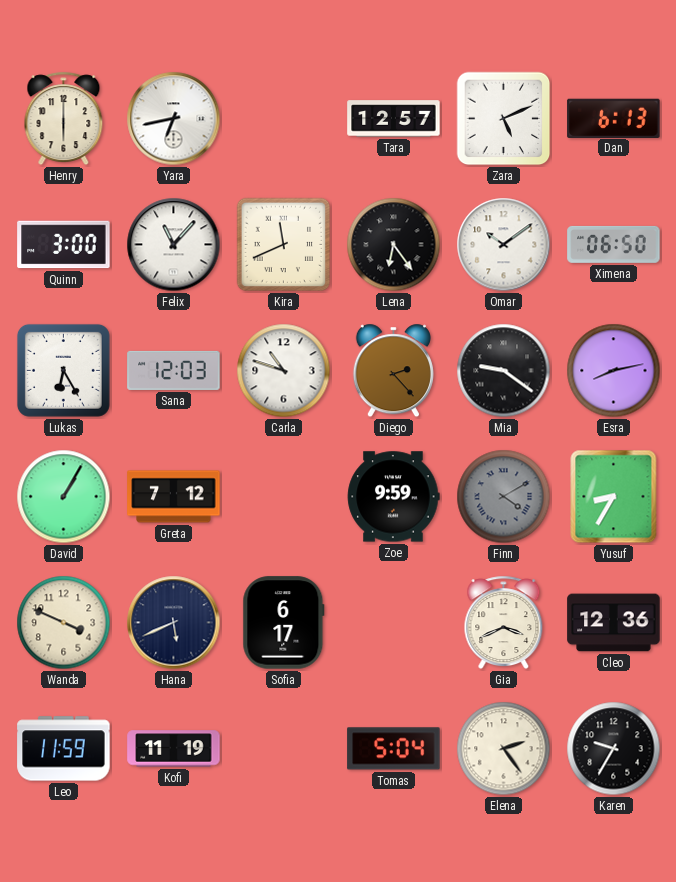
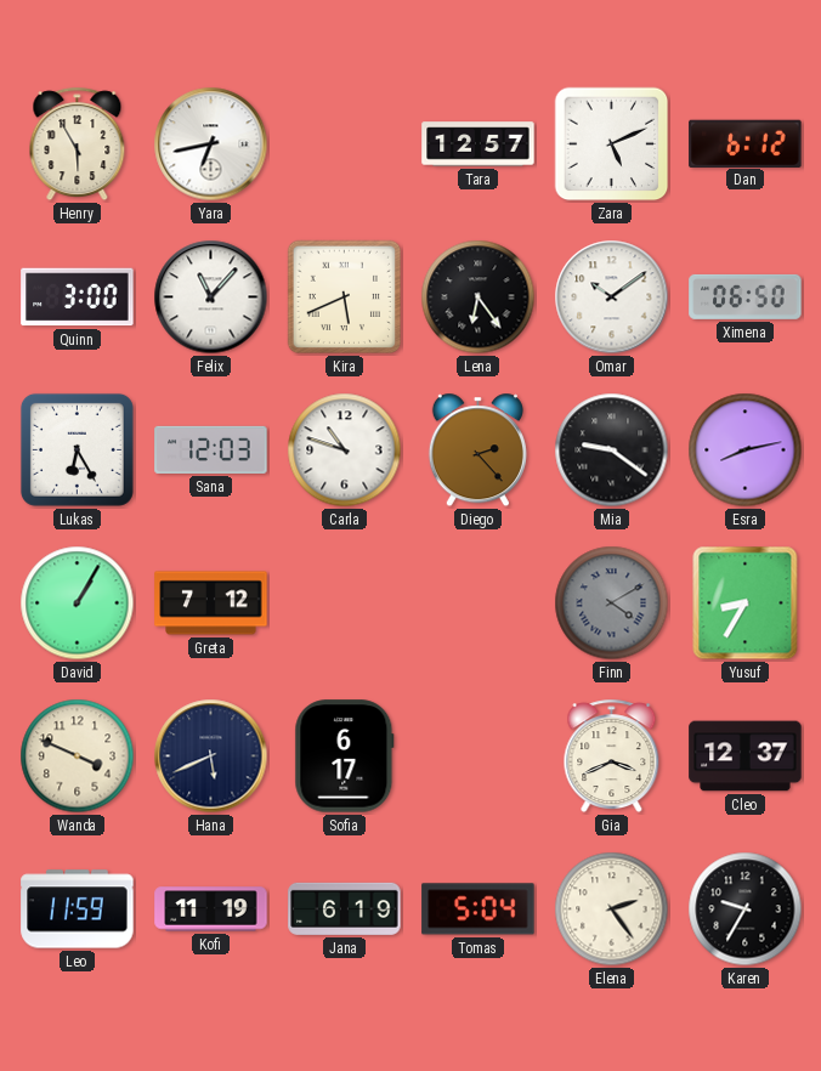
Henry: 6:00 -> 5:55 (78, 144)
Dan: 6:13 -> 6:12 (746, 143)
Kira: 11:41 -> 5:41 (345, 297)
Zoe: 9:59 -> none (393, 497)
Cleo: 12:36 -> 12:37 (746, 756)
Jana: none -> 6:19 (345, 908)
